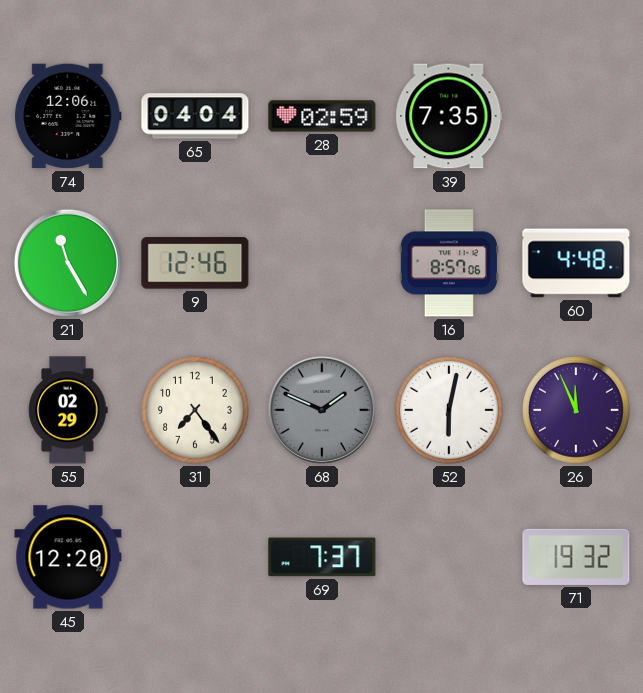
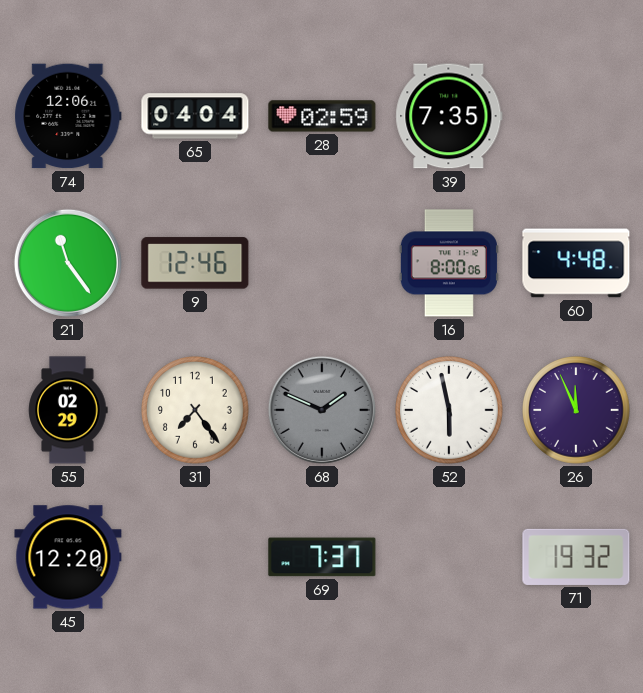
21: 11:25 -> 11:24 (68, 263)
16: 8:57 -> 8:00 (449, 263)
52: 6:02 -> 5:58 (450, 411)
